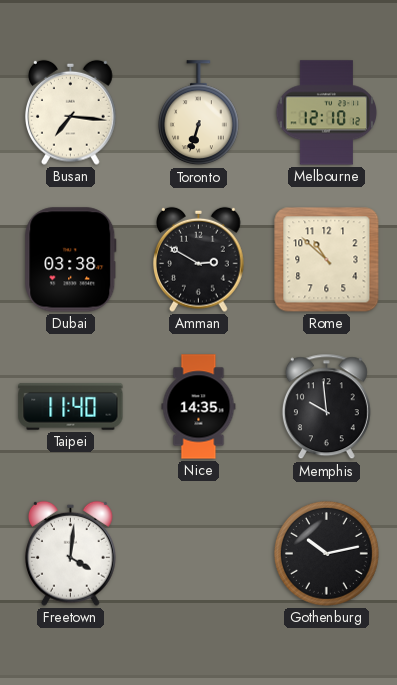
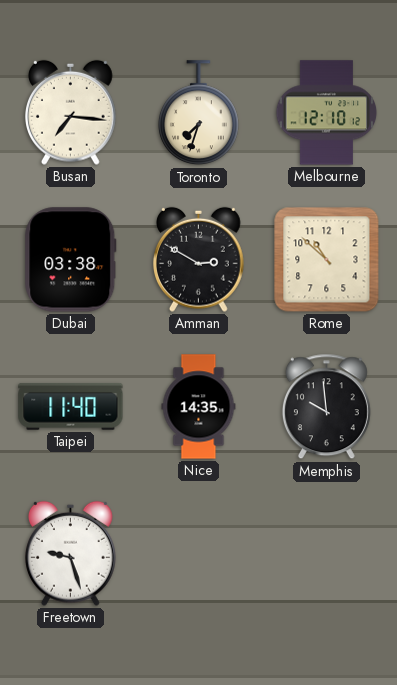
Toronto: 6:33 -> 7:33 (198, 113)
Freetown: 4:01 -> 9:27 (71, 553)
Gothenburg: 10:13 -> none (326, 553)
